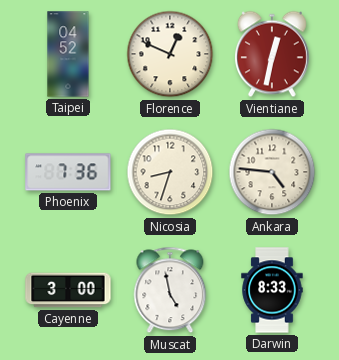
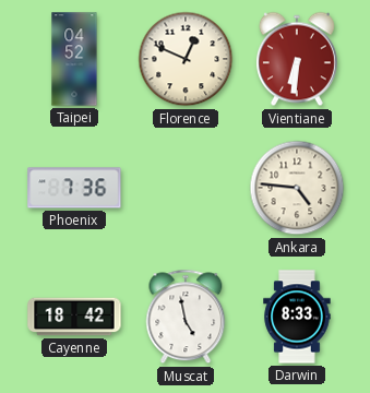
Vientiane: 12:32 -> 6:31 (297, 59)
Nicosia: 8:33 -> none (170, 172)
Cayenne: 3:00 -> 18:42 (74, 317)
